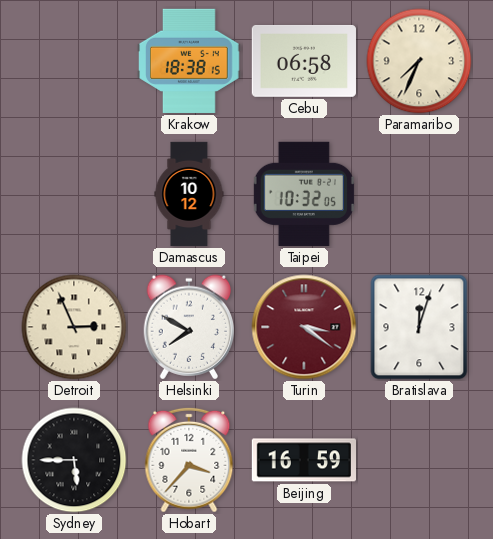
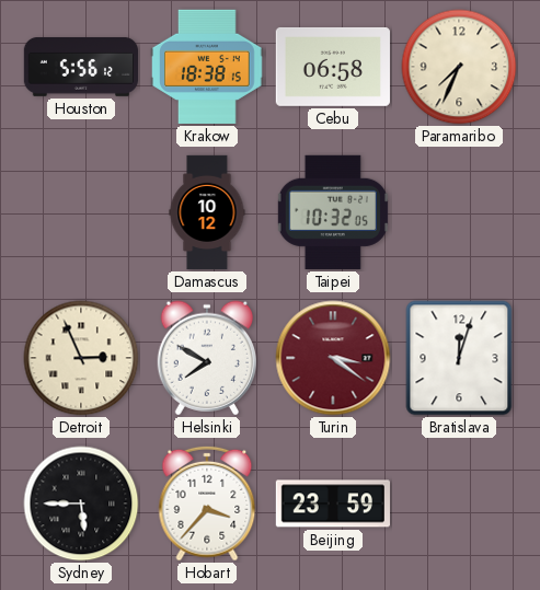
Houston: none -> 5:56 (80, 68)
Beijing: 16:59 -> 23:59 (332, 504)
